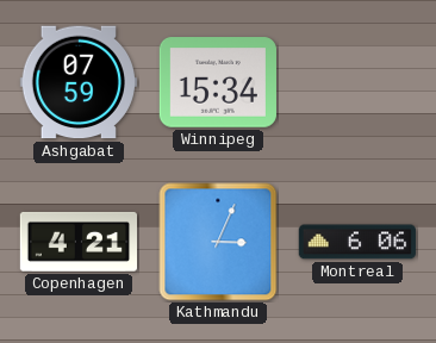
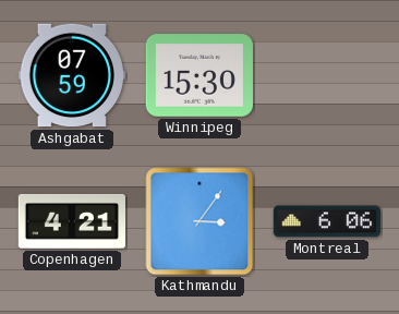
Winnipeg: 15:34 -> 15:30 (199, 75)
Kathmandu: 3:04 -> 3:06 (199, 221)
